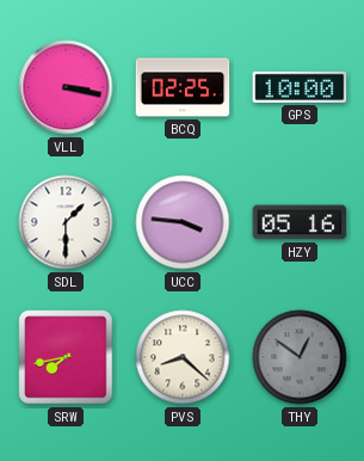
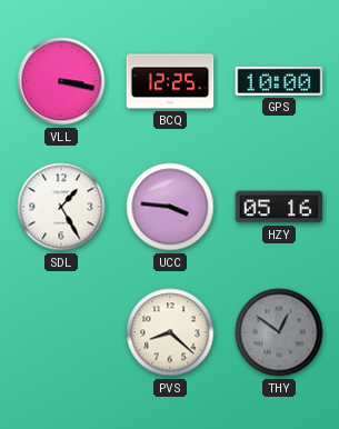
BCQ: 02:25 -> 12:25 (170, 81)
SDL: 1:30 -> 1:25 (61, 207)
SRW: 7:43 -> none (66, 357)
